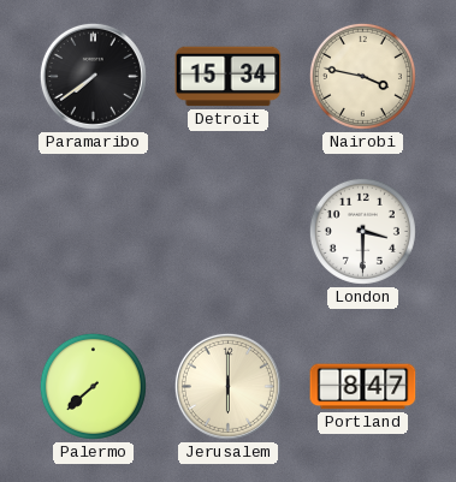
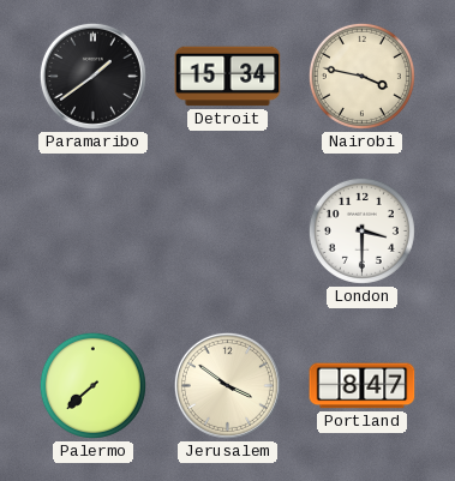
Paramaribo: 7:39 -> 1:39 (92, 76)
Jerusalem: 6:00 -> 3:51 (227, 385)
